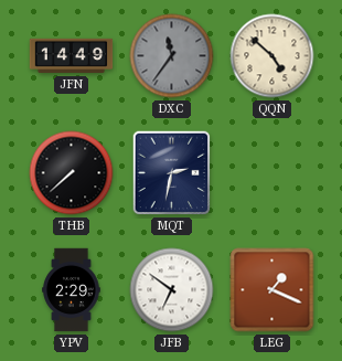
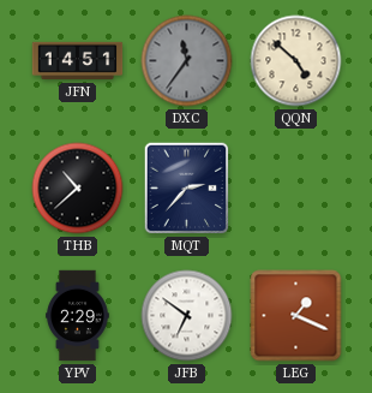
JFN: 14:49 -> 14:51 (78, 61)
THB: 7:38 -> 10:38 (78, 189)
MQT: 2:32 -> 2:37 (187, 189)
